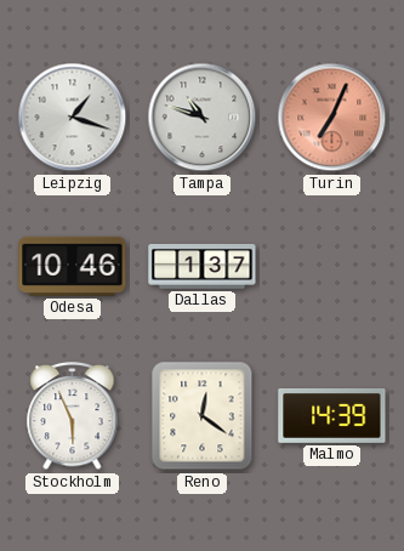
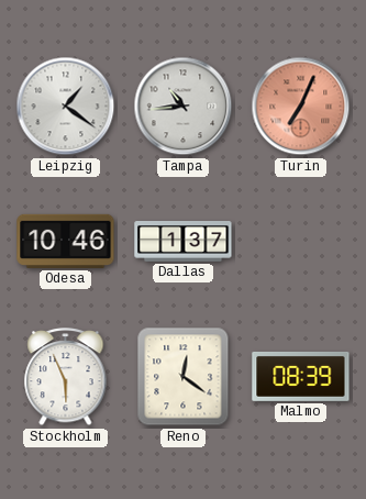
Leipzig: 1:18 -> 1:21 (66, 107)
Tampa: 10:48 -> 10:44 (184, 107)
Malmo: 14:39 -> 08:39 (301, 376)
